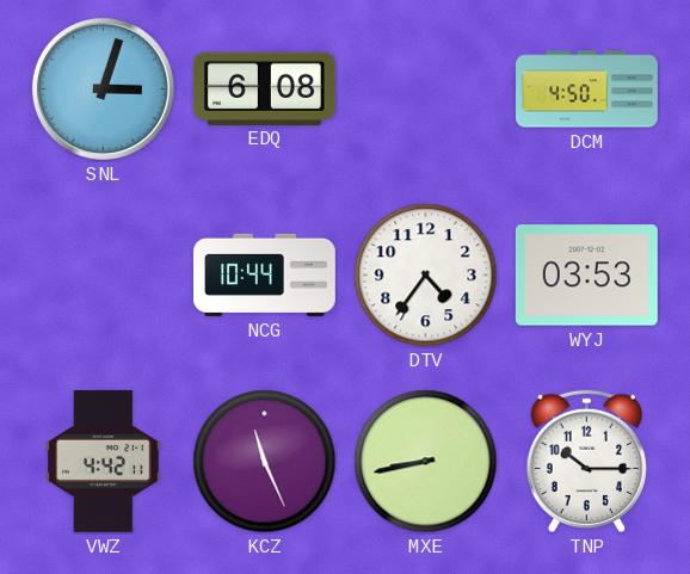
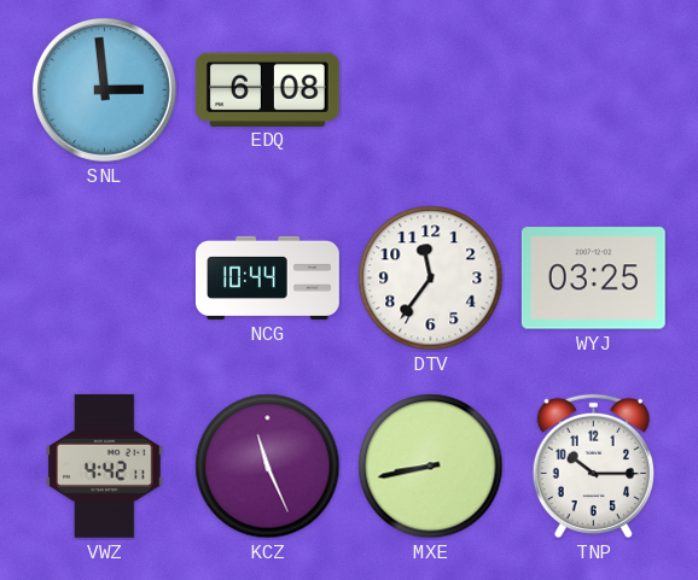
SNL: 3:03 -> 2:59 (104, 89)
DCM: 4:50 -> none (587, 90)
DTV: 4:36 -> 11:36 (431, 279)
WYJ: 03:53 -> 03:25 (593, 279)
